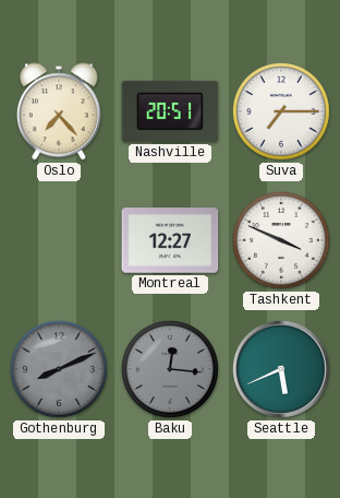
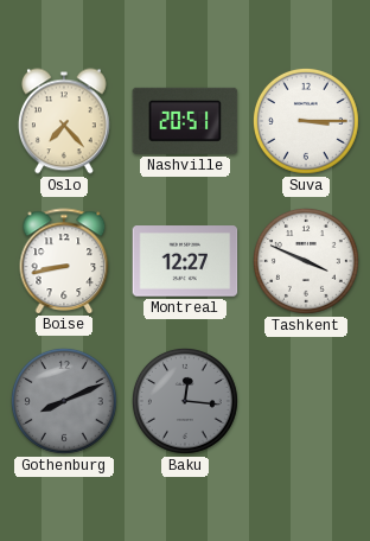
Suva: 7:15 -> 3:15 (306, 121)
Boise: none -> 8:43 (64, 261)
Seattle: 5:41 -> none (281, 369)
